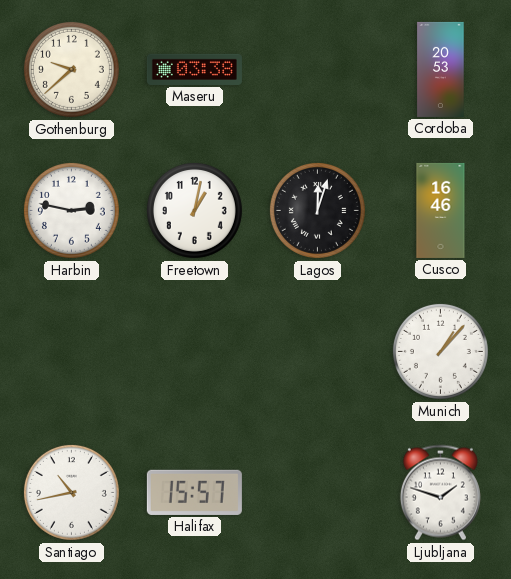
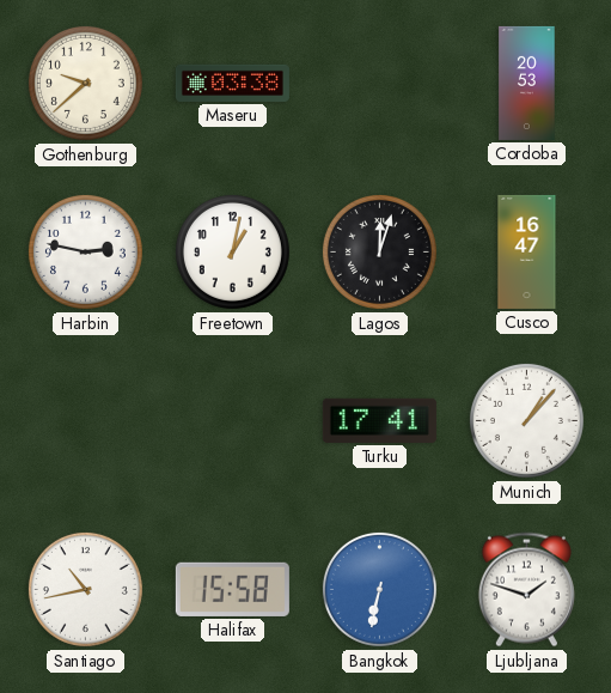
Cusco: 16:46 -> 16:47 (527, 251)
Turku: none -> 17:41 (379, 420)
Halifax: 15:57 -> 15:58 (232, 589)
Bangkok: none -> 6:32 (379, 589)
